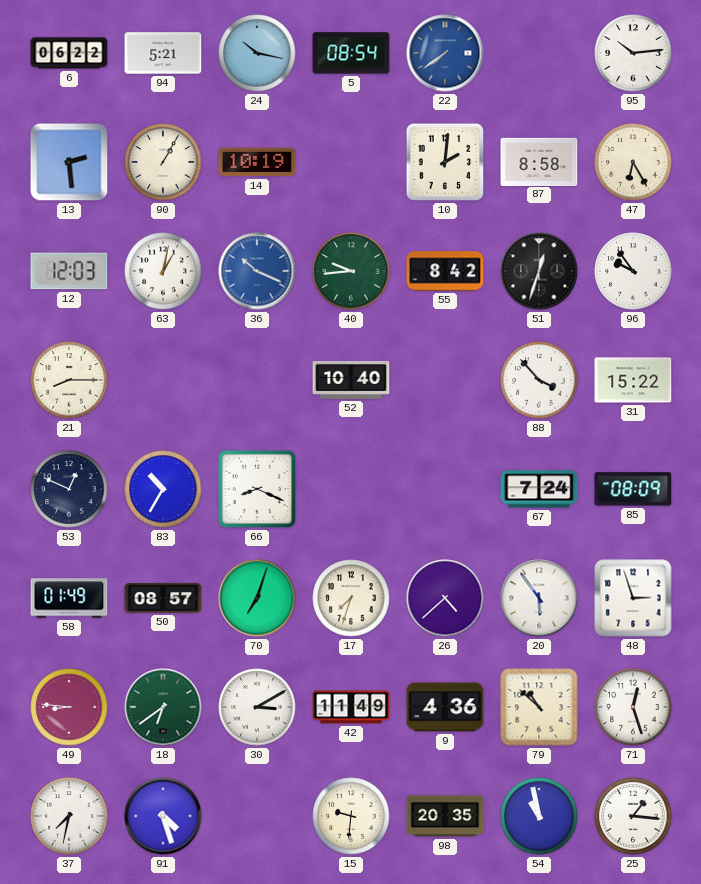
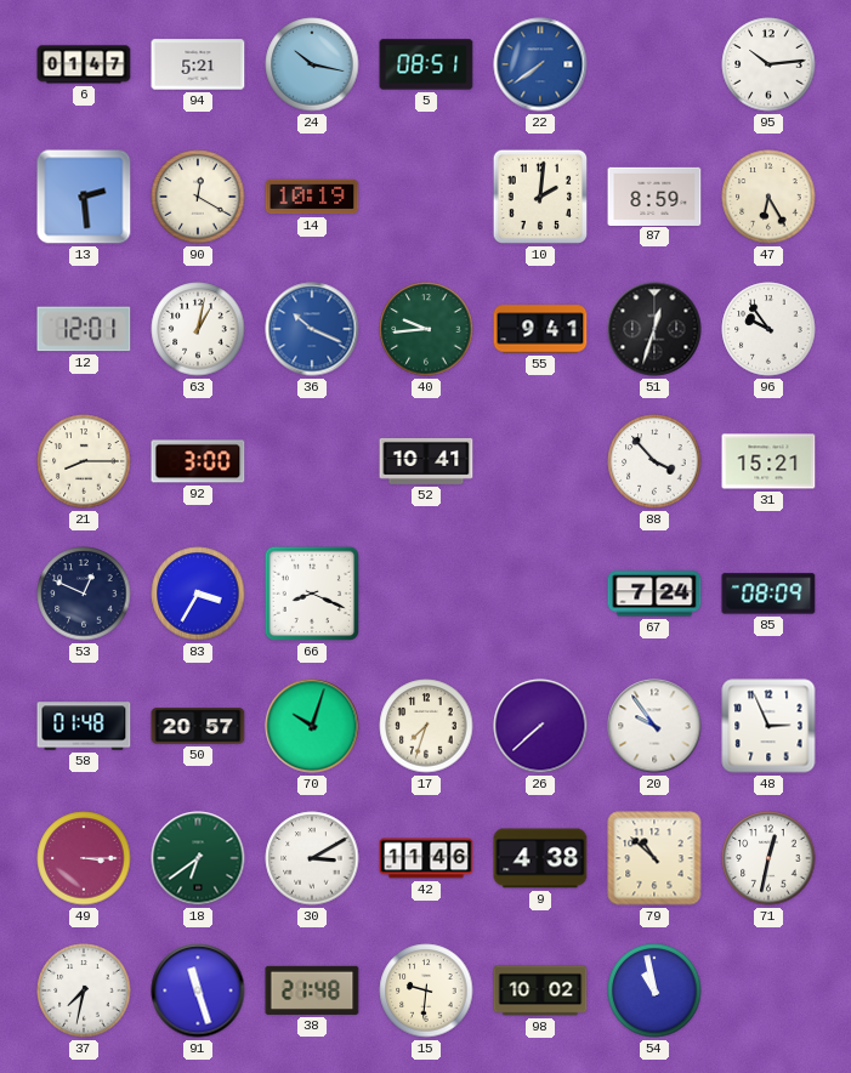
6: 06:22 -> 01:47 (84, 64)
5: 08:54 -> 08:51 (426, 64)
90: 1:05 -> 12:20 (198, 197)
87: 8:58 -> 8:59 (654, 195)
12: 12:03 -> 12:01 (84, 329)
55: 8:42 -> 9:41 (540, 329)
92: none -> 3:00 (198, 461)
52: 10:40 -> 10:41 (426, 461)
31: 15:22 -> 15:21 (768, 461)
83: 10:35 -> 3:35 (198, 594)
58: 01:49 -> 01:48 (84, 726)
50: 08:57 -> 20:57 (198, 726)
70: 7:03 -> 10:03 (312, 726)
26: 4:38 -> 7:38 (540, 726)
20: 5:54 -> 9:54 (654, 726)
48: 2:57 -> 2:56 (768, 726)
49: 8:46 -> 3:15 (84, 858)
42: 11:49 -> 11:46 (426, 858)
9: 4:36 -> 4:38 (540, 858)
71: 12:27 -> 12:32 (768, 858)
91: 4:27 -> 11:27 (198, 990)
38: none -> 21:48 (312, 990)
98: 20:35 -> 10:02 (540, 990)
25: 1:16 -> none (633, 816)
